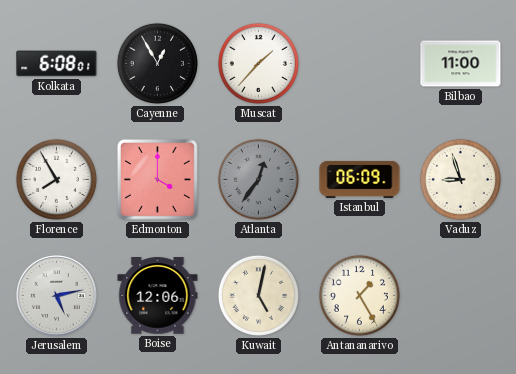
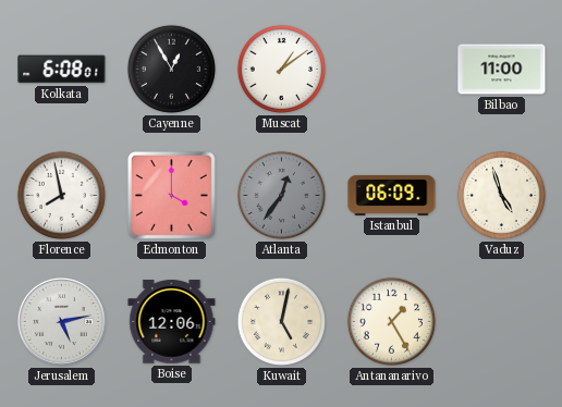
Muscat: 1:37 -> 1:09 (281, 69)
Florence: 7:55 -> 7:58 (61, 195)
Vaduz: 8:57 -> 4:57 (501, 195)
